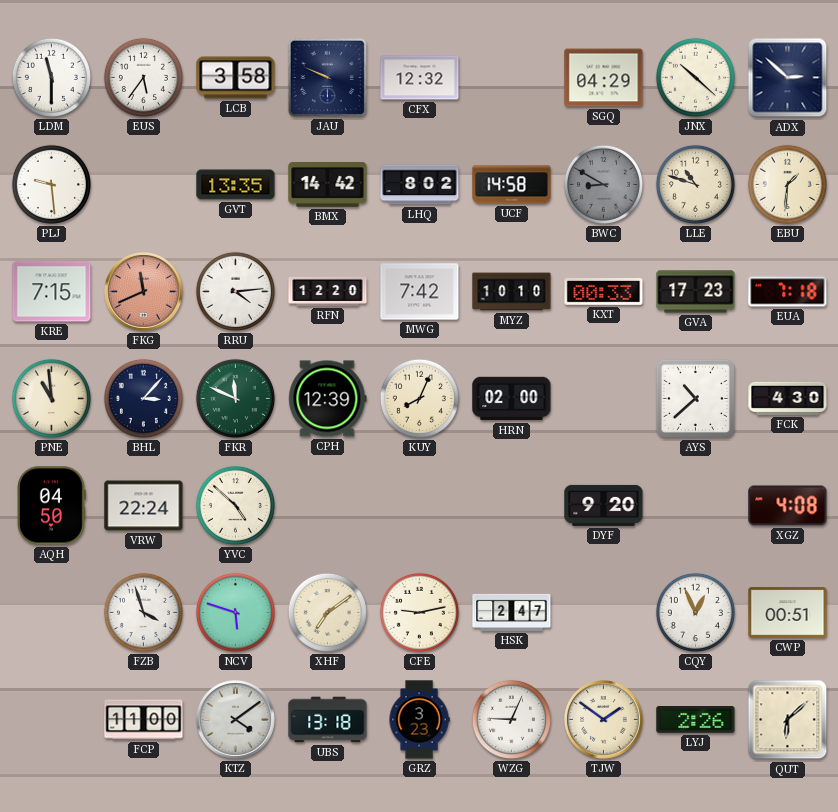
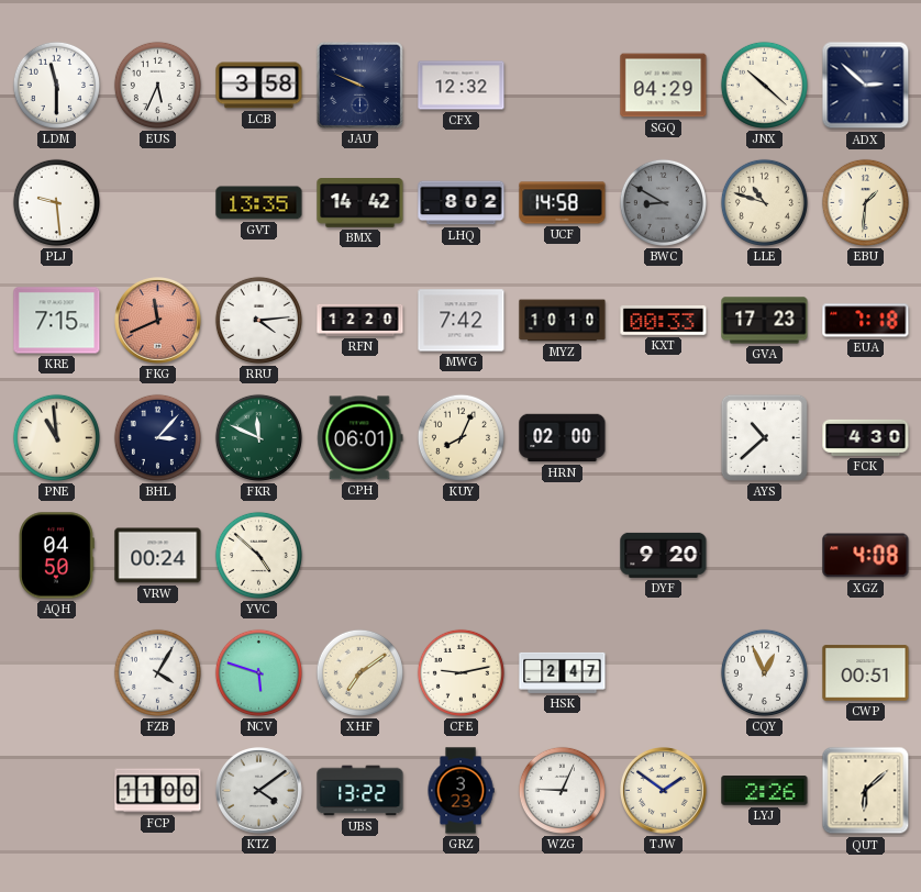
EUS: 5:36 -> 5:34 (157, 85)
CPH: 12:39 -> 06:01 (360, 438)
VRW: 22:24 -> 00:24 (158, 556)
FZB: 3:57 -> 4:05 (157, 672)
UBS: 13:18 -> 13:22 (360, 791)
